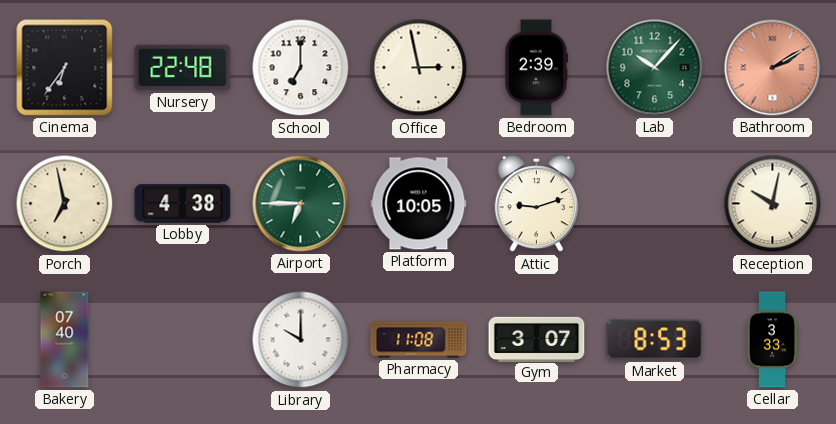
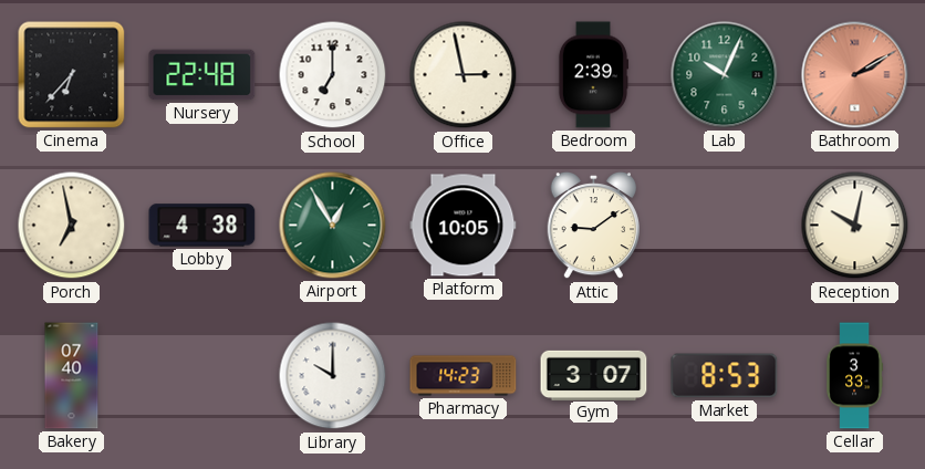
Cinema: 6:36 -> 6:37 (72, 75)
Lab: 10:07 -> 10:04 (725, 75)
Airport: 6:45 -> 12:55 (333, 226)
Attic: 9:12 -> 9:09 (593, 226)
Pharmacy: 11:08 -> 14:23 (464, 376)
